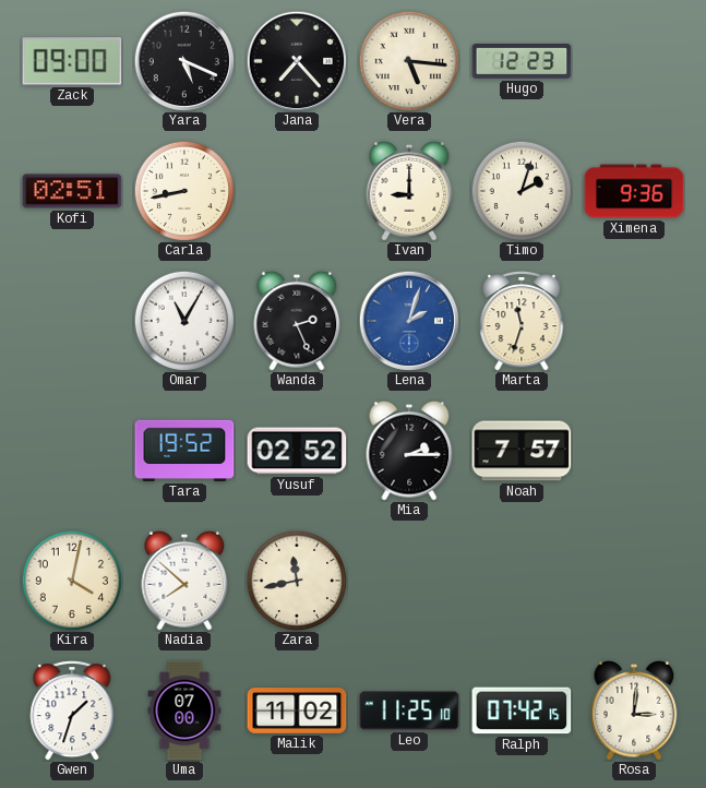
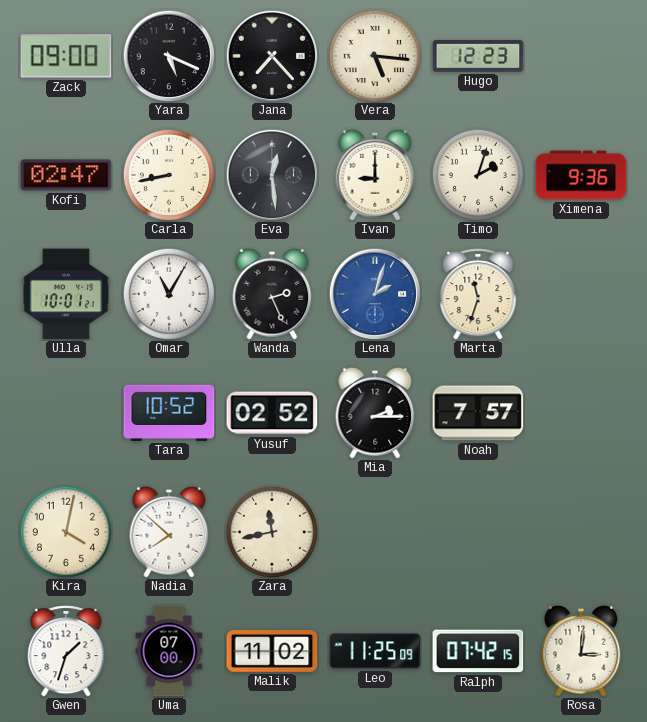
Kofi: 02:51 -> 02:47 (66, 175)
Eva: none -> 12:29 (271, 174)
Ulla: none -> 10:01 (66, 294)
Tara: 19:52 -> 10:52 (169, 413)
Leo: 11:25:10 -> 11:25:09 (375, 651)
